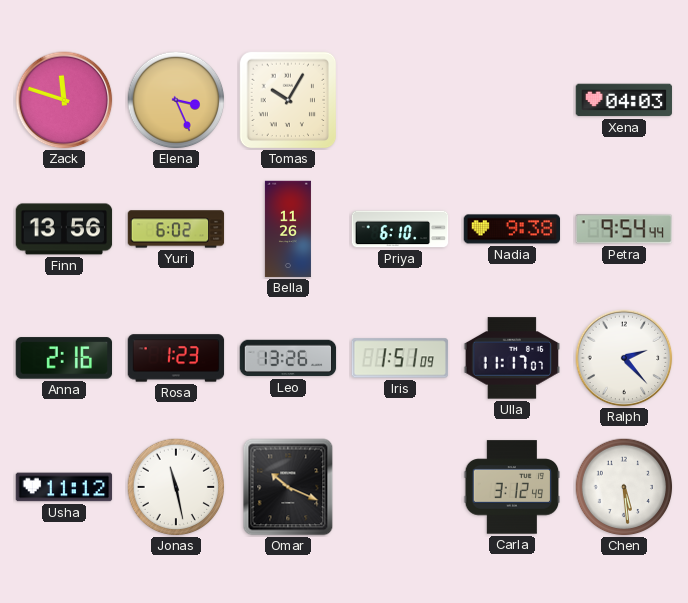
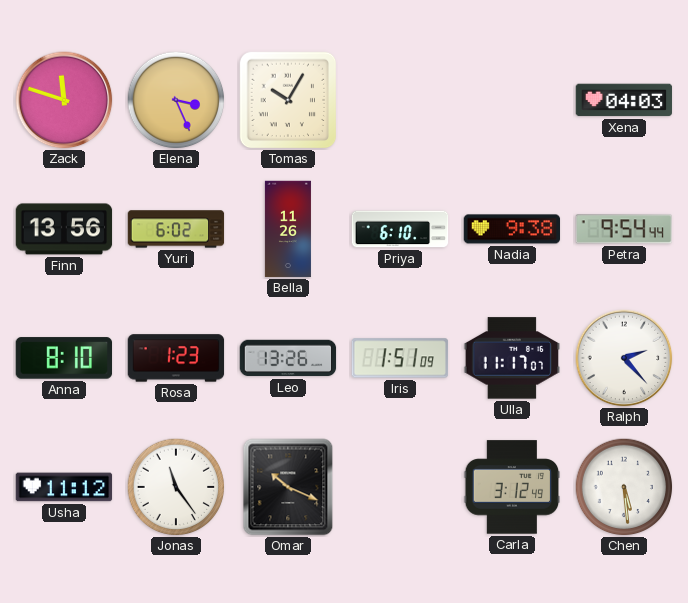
Anna: 2:16 -> 8:10 (64, 358)
Jonas: 11:28 -> 11:24 (176, 487)
